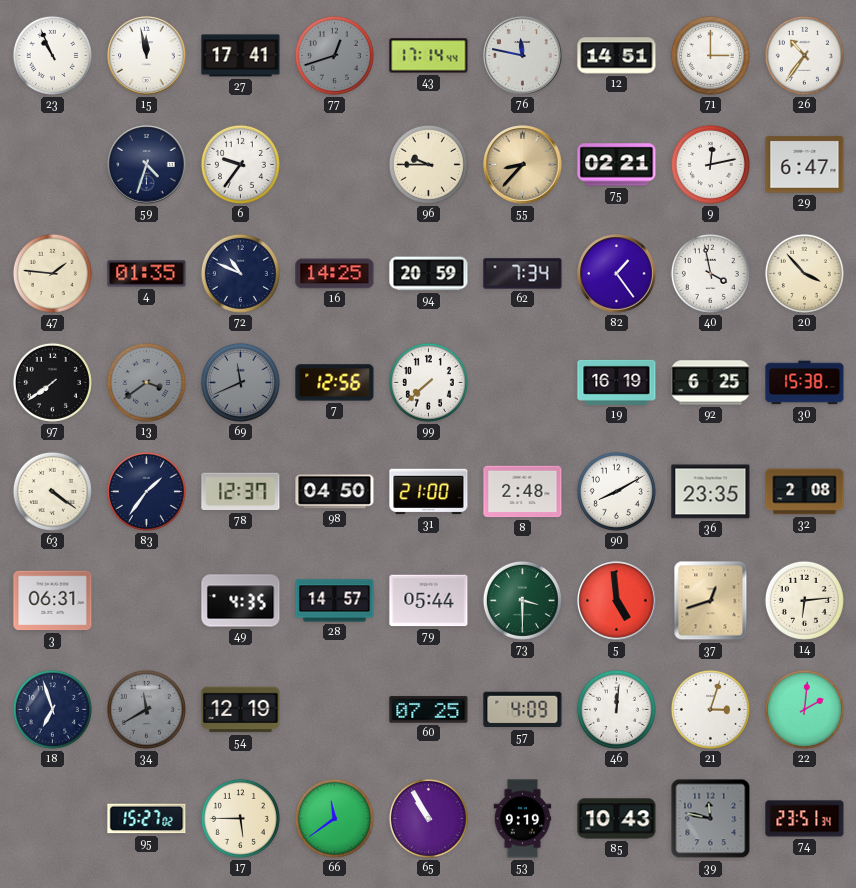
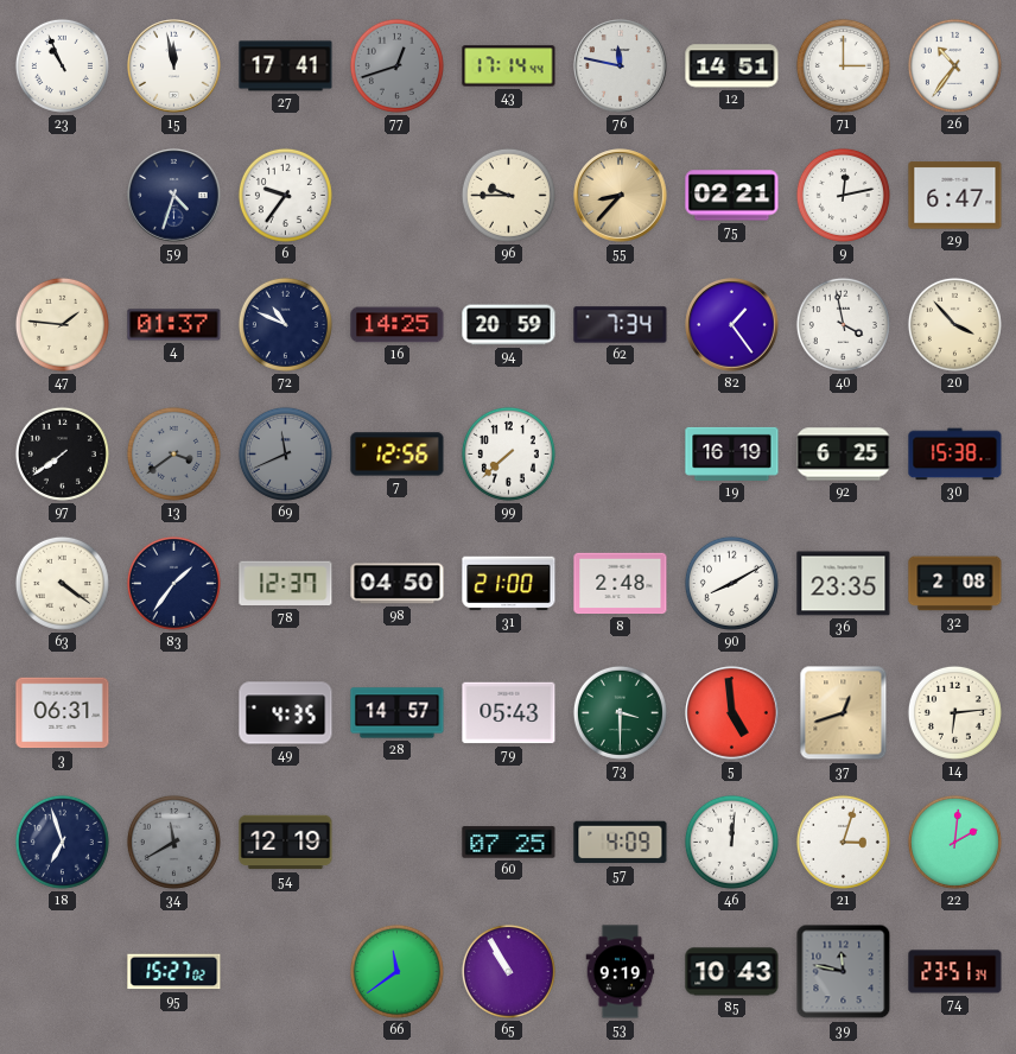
4: 01:35 -> 01:37 (174, 325)
79: 05:44 -> 05:43 (509, 713)
17: 5:45 -> none (240, 818)
